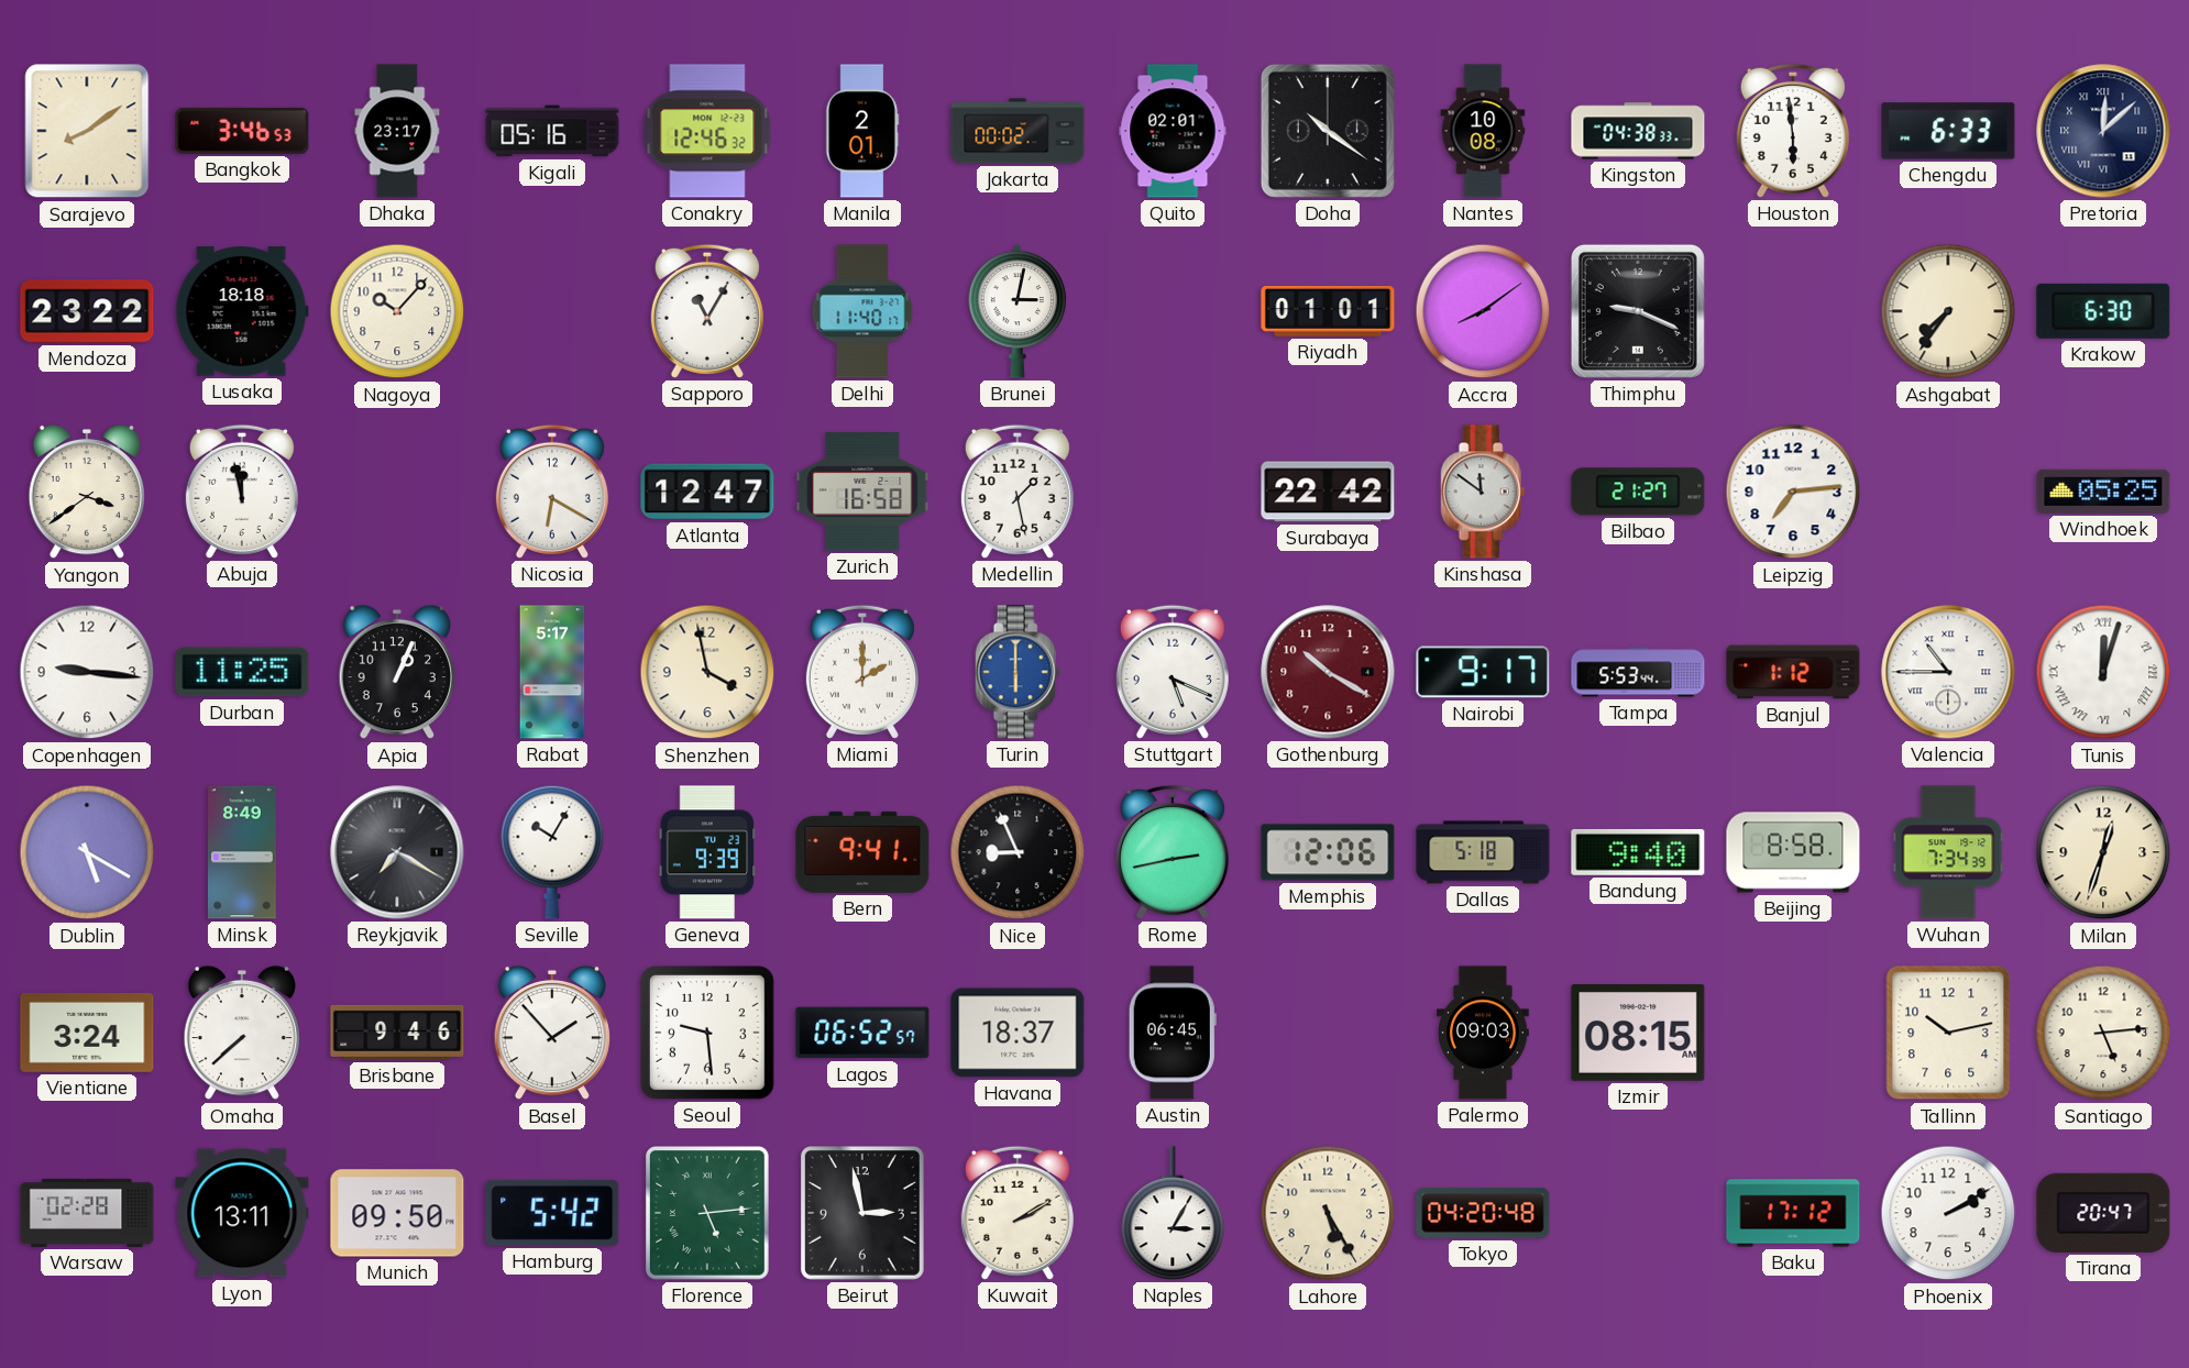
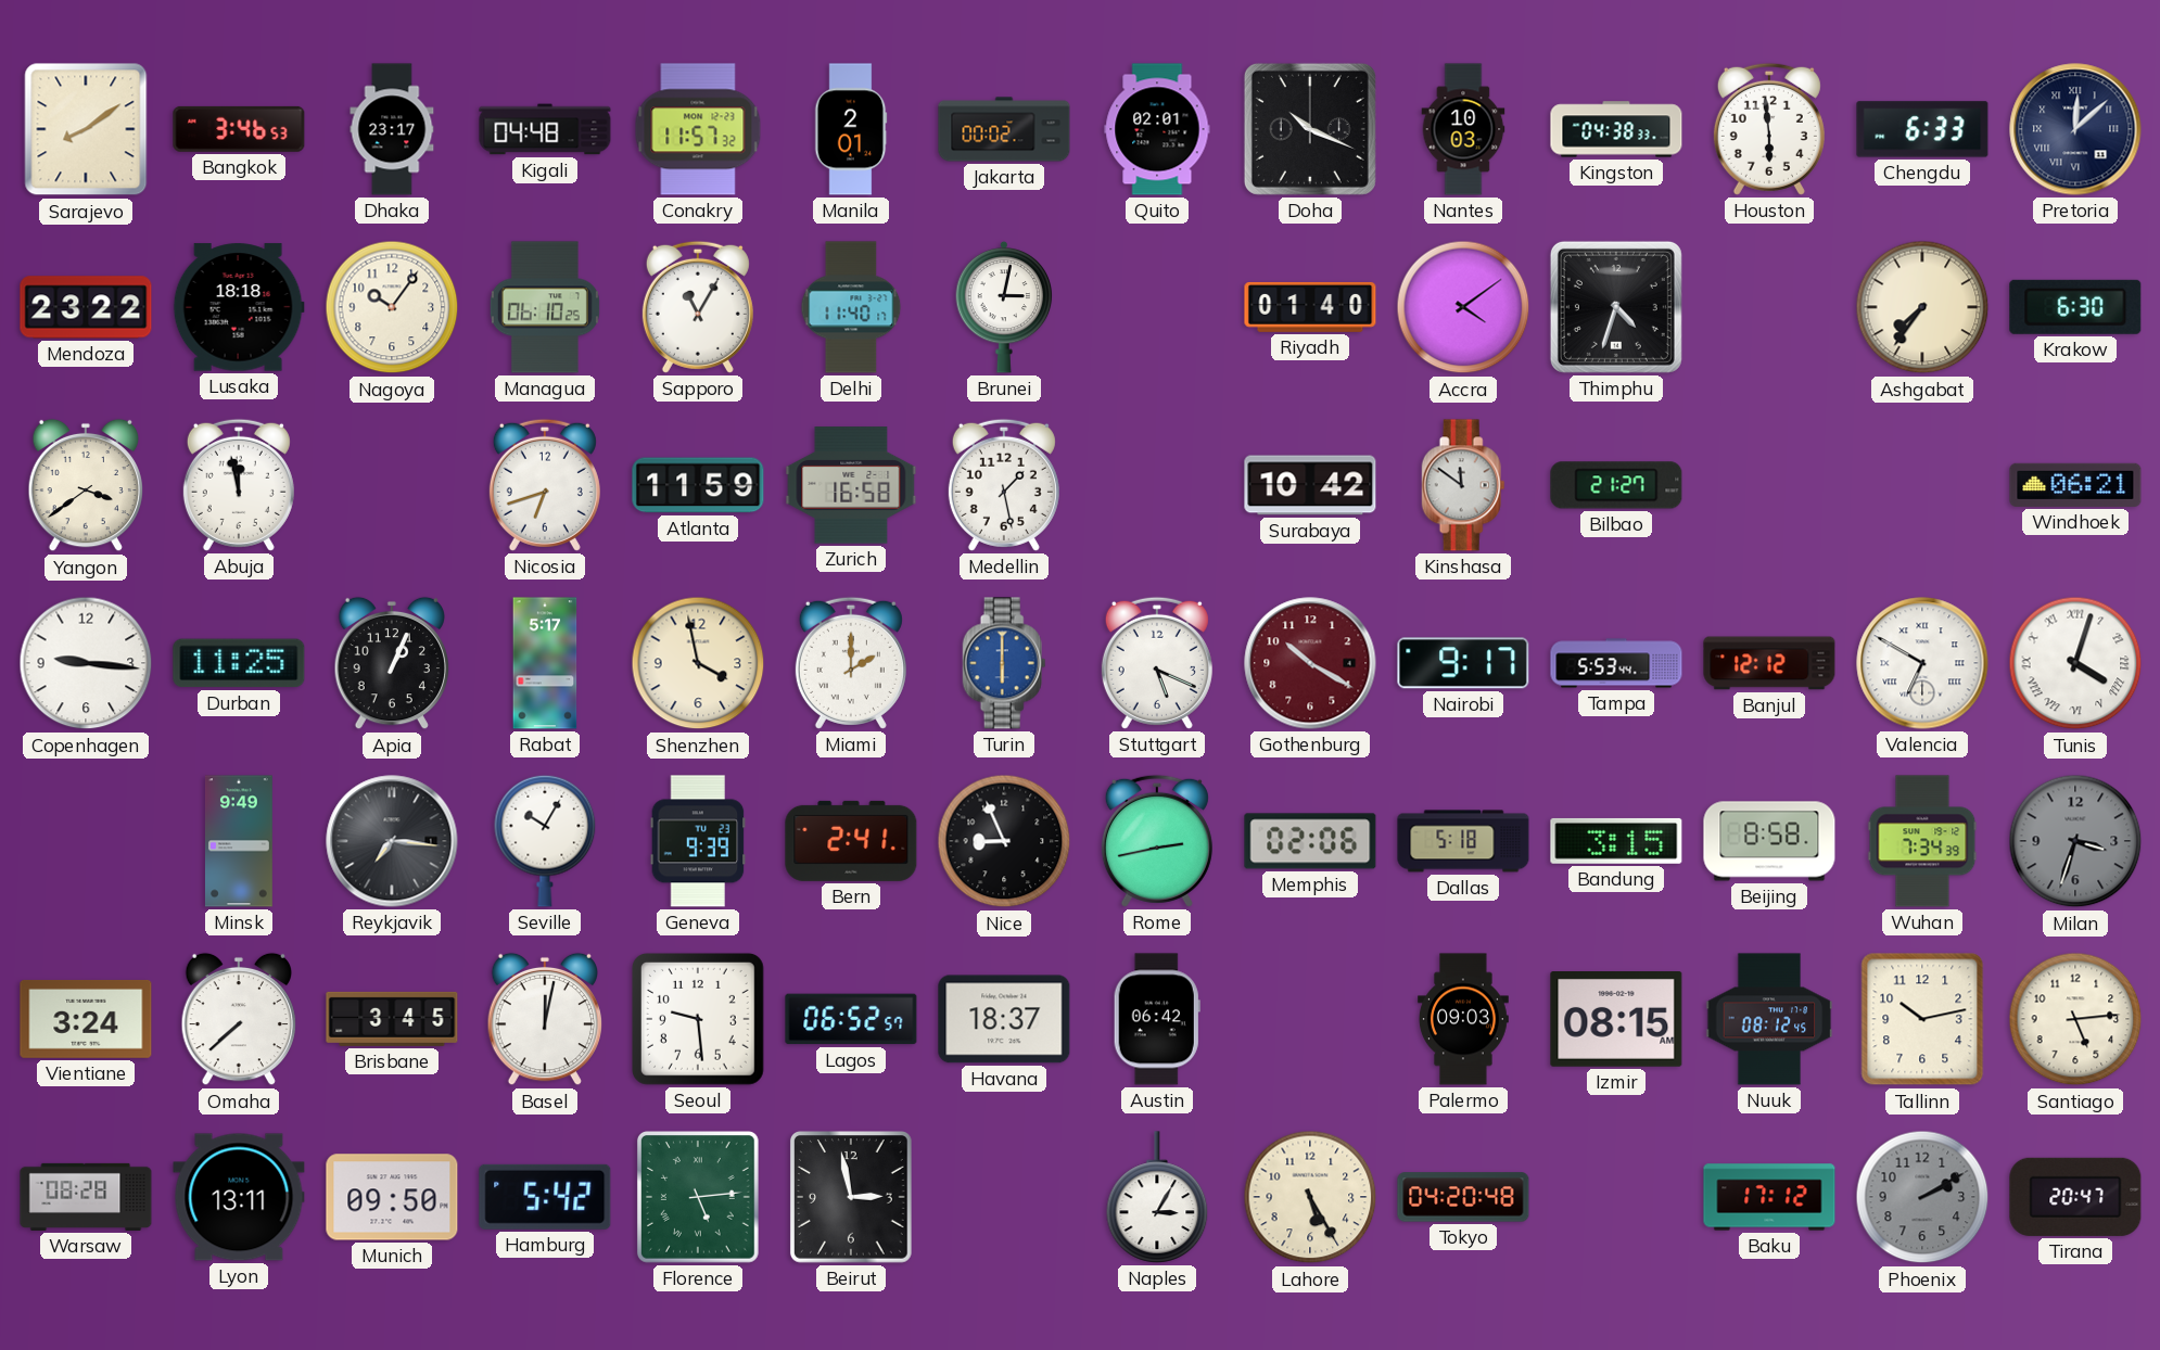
Kigali: 05:16 -> 04:48 (545, 129)
Conakry: 12:46 -> 11:57 (698, 129)
Doha: 10:21 -> 10:19 (1310, 129)
Nantes: 10:08 -> 10:03 (1463, 129)
Nagoya: 10:07 -> 10:06 (392, 307)
Managua: none -> 06:10 (545, 307)
Riyadh: 01:01 -> 01:40 (1310, 307)
Accra: 8:09 -> 4:09 (1463, 307)
Thimphu: 9:19 -> 4:33 (1616, 307)
Nicosia: 6:20 -> 6:42 (545, 485)
Atlanta: 12:47 -> 11:59 (698, 485)
Surabaya: 22:42 -> 10:42 (1310, 485)
Leipzig: 7:14 -> none (1793, 492)
Windhoek: 05:25 -> 06:21 (2075, 485)
Banjul: 1:12 -> 12:12 (1769, 663)
Valencia: 10:45 -> 6:50 (1922, 663)
Tunis: 12:03 -> 4:03 (2075, 663)
Dublin: 5:20 -> none (87, 852)
Minsk: 8:49 -> 9:49 (239, 841)
Reykjavik: 7:20 -> 7:16 (392, 841)
Bern: 9:41 -> 2:41 (851, 841)
Memphis: 12:06 -> 02:06 (1310, 841)
Bandung: 9:40 -> 3:15 (1616, 841)
Milan: 12:33 -> 3:33 (2075, 841)
Milan dial: cream -> grey (2075, 841)
Brisbane: 9:46 -> 3:45 (392, 1019)
Basel: 1:53 -> 12:02 (544, 1019)
Austin: 06:45 -> 06:42 (1157, 1019)
Nuuk: none -> 08:12 (1769, 1019)
Warsaw: 02:28 -> 08:28 (86, 1197)
Kuwait: 2:10 -> none (1018, 1213)
Phoenix dial: white -> grey (1922, 1197)
